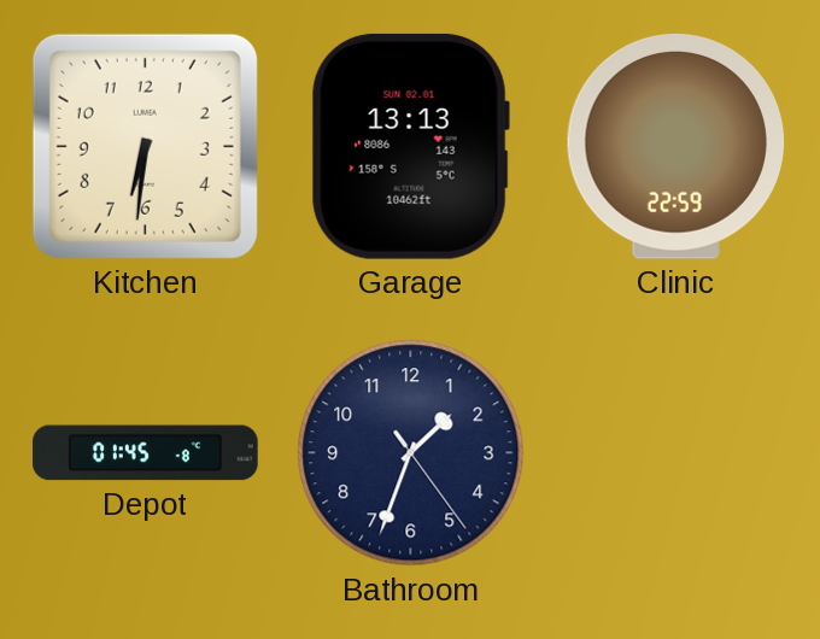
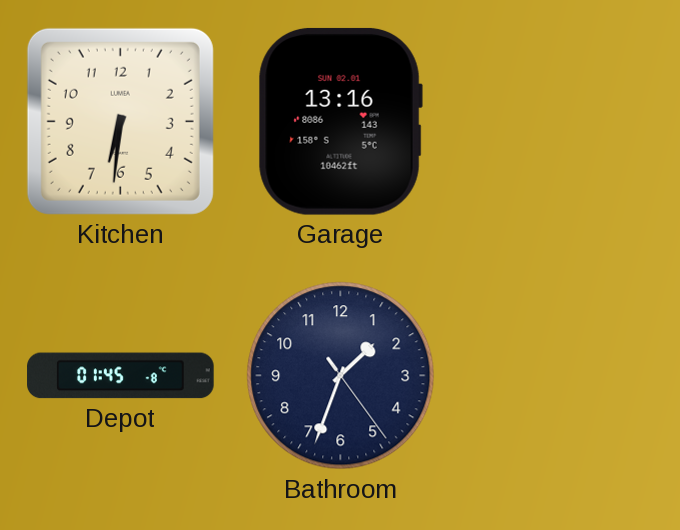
Garage: 13:13 -> 13:16 (340, 121)
Clinic: 22:59 -> none (676, 146)
